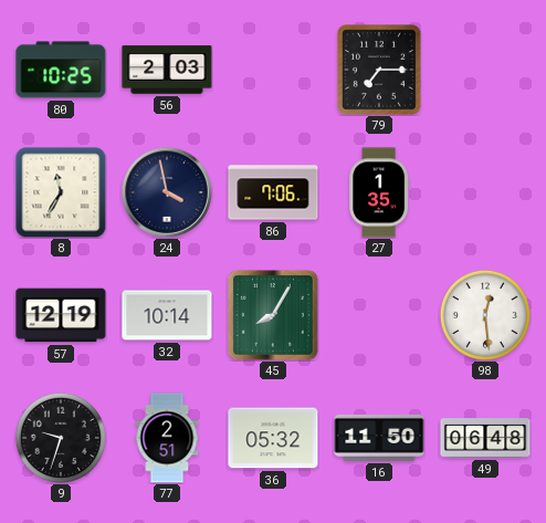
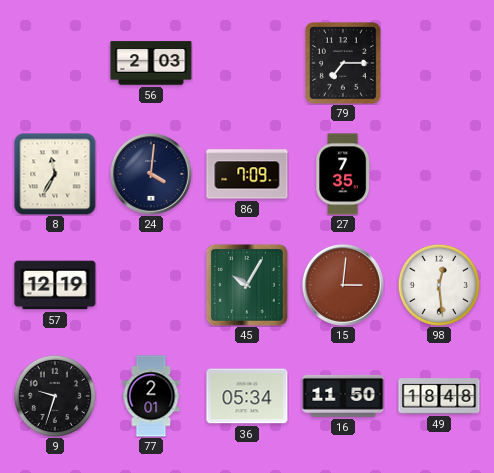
80: 10:25 -> none (61, 70)
24: 3:58 -> 4:01 (151, 174)
86: 7:06 -> 7:09 (247, 174)
27: 1:35 -> 7:35 (343, 174)
32: 10:14 -> none (167, 315)
45: 8:05 -> 10:05 (247, 285)
15: none -> 3:01 (343, 285)
77: 2:51 -> 2:01 (151, 396)
36: 05:32 -> 05:34 (247, 396)
49: 06:48 -> 18:48 (439, 396)
